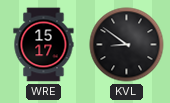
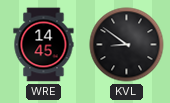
WRE: 15:17 -> 14:45 (44, 45)
